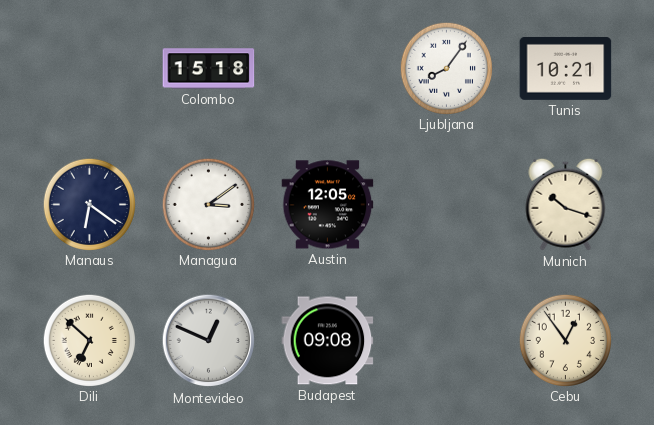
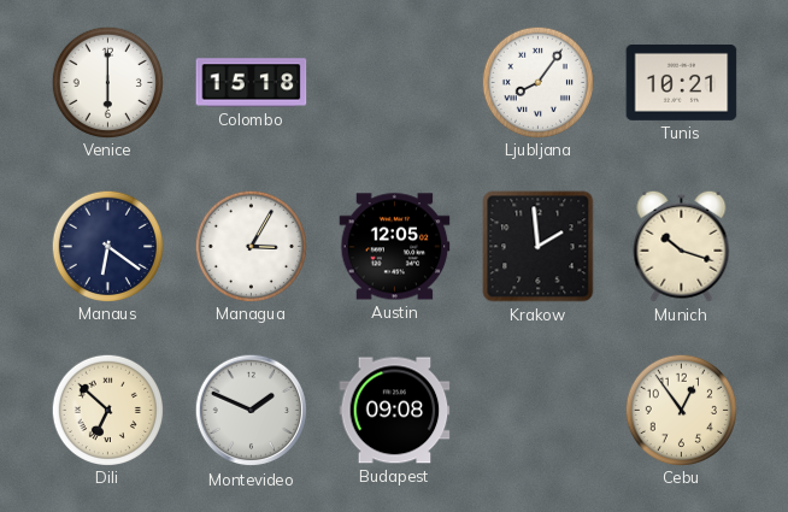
Venice: none -> 6:00 (107, 82)
Managua: 3:09 -> 3:05 (251, 246)
Krakow: none -> 1:59 (539, 247)
Montevideo: 12:49 -> 1:49 (252, 411)
